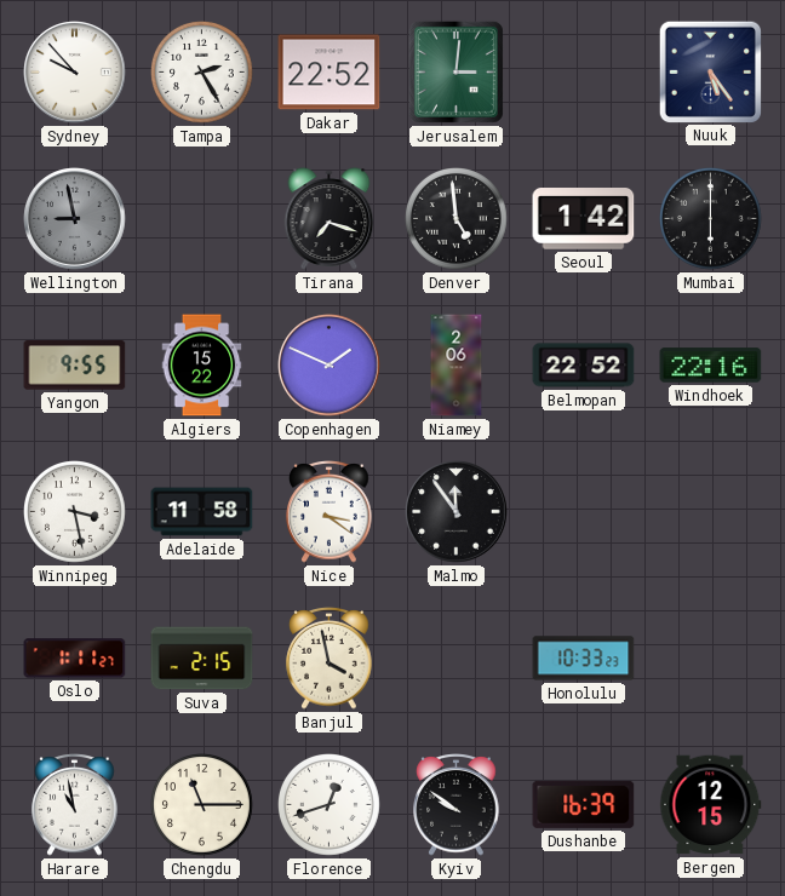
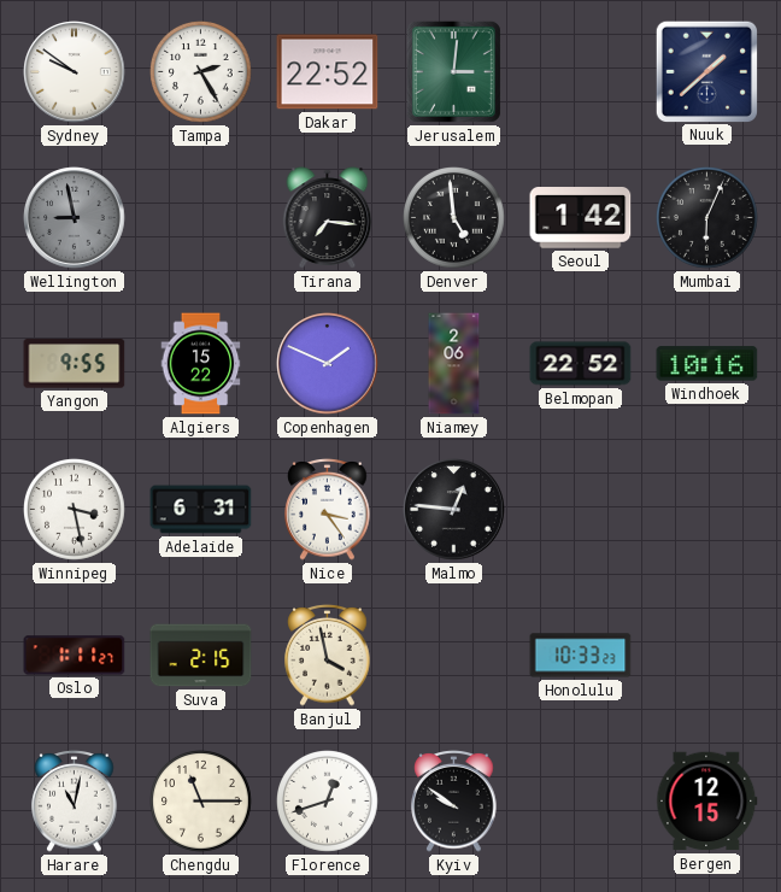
Sydney: 9:53 -> 9:51 (75, 72)
Nuuk: 5:24 -> 1:38 (706, 71)
Tirana: 7:18 -> 7:16 (328, 218)
Mumbai: 6:00 -> 6:04 (707, 218)
Windhoek: 22:16 -> 10:16 (707, 364)
Adelaide: 11:58 -> 6:31 (201, 510)
Nice: 3:21 -> 3:24 (328, 510)
Malmo: 11:54 -> 12:46 (454, 510)
Harare: 10:58 -> 11:02 (75, 802)
Dushanbe: 16:39 -> none (584, 804)
